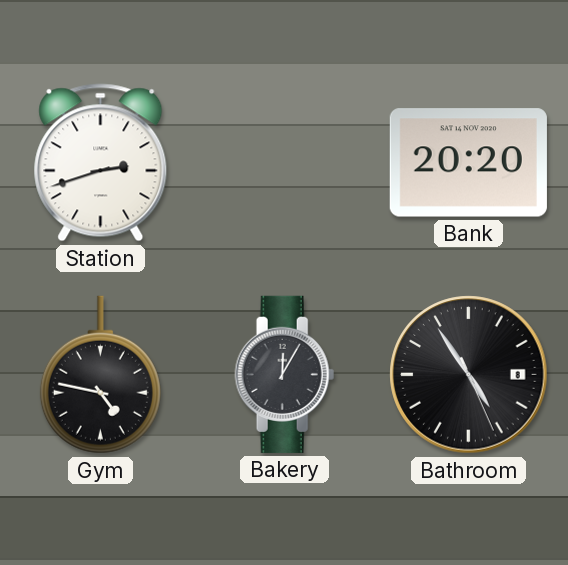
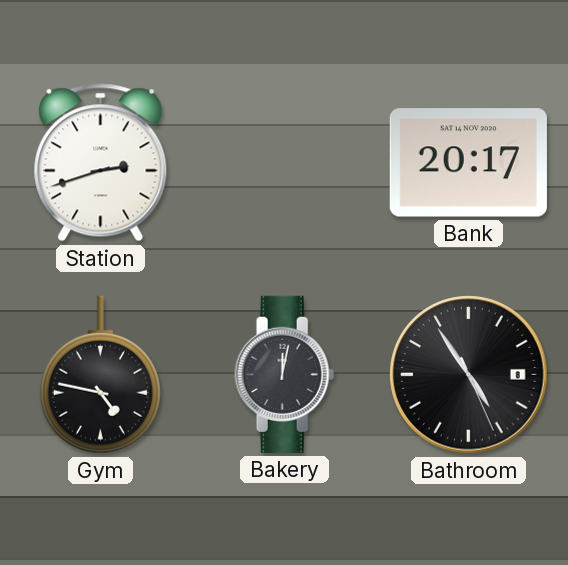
Bank: 20:20 -> 20:17 (468, 163)
Bakery: 12:05 -> 12:02 (285, 374)
